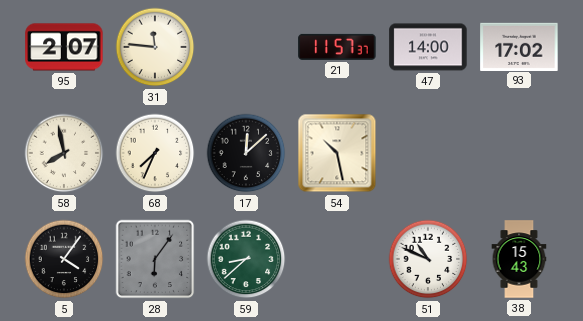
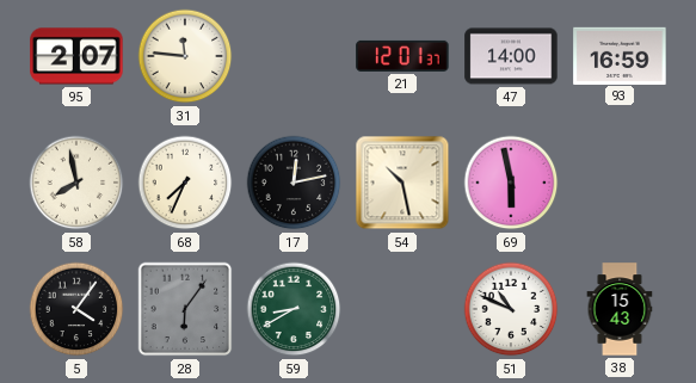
21: 11:57 -> 12:01 (402, 56)
93: 17:02 -> 16:59 (620, 55)
17: 12:08 -> 12:13 (294, 183)
69: none -> 5:58 (511, 183)
59: 8:38 -> 8:40 (294, 309)
